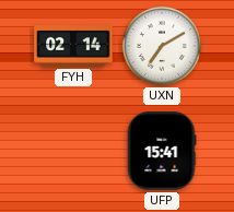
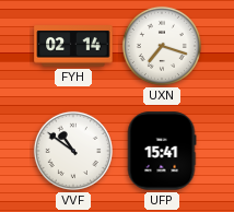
UXN: 7:10 -> 7:18 (162, 46)
VVF: none -> 10:51 (73, 151)
